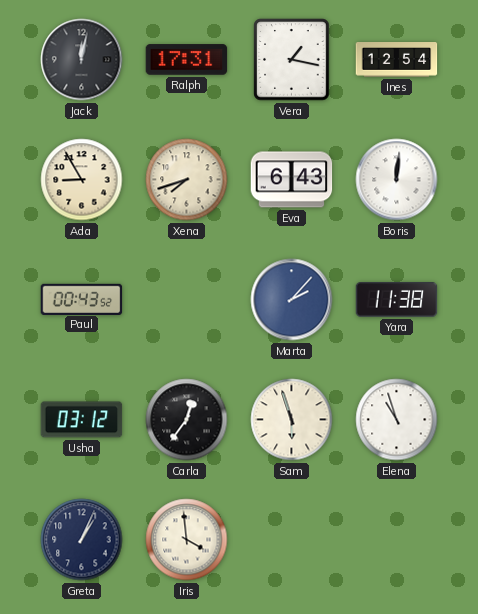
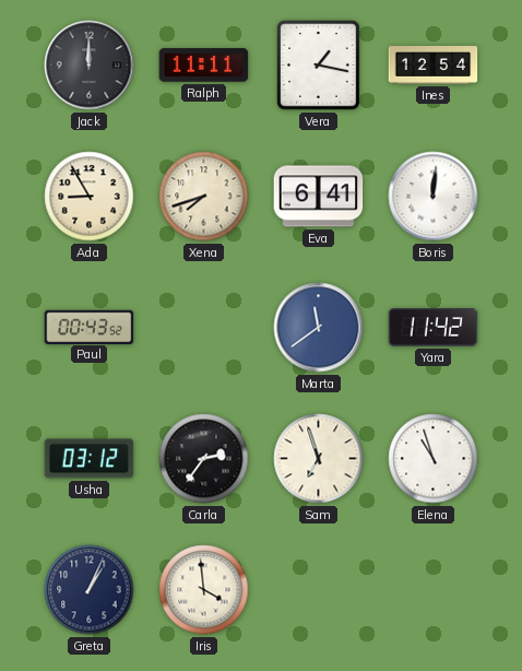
Jack: 12:02 -> 12:00 (90, 66)
Ralph: 17:31 -> 11:11 (204, 66)
Eva: 6:43 -> 6:41 (319, 197)
Marta: 2:07 -> 11:39 (319, 328)
Yara: 11:38 -> 11:42 (434, 328)
Carla: 12:36 -> 2:36 (204, 459)
Sam: 5:57 -> 6:57 (319, 459)
